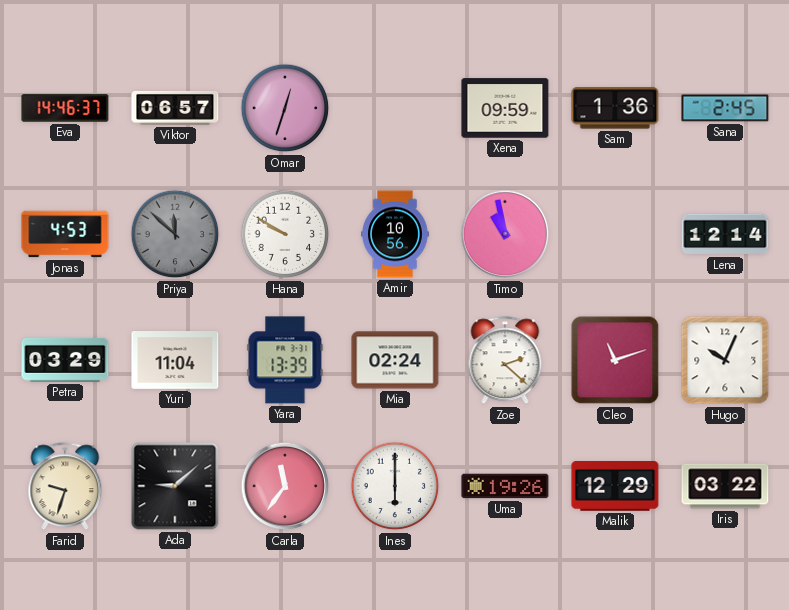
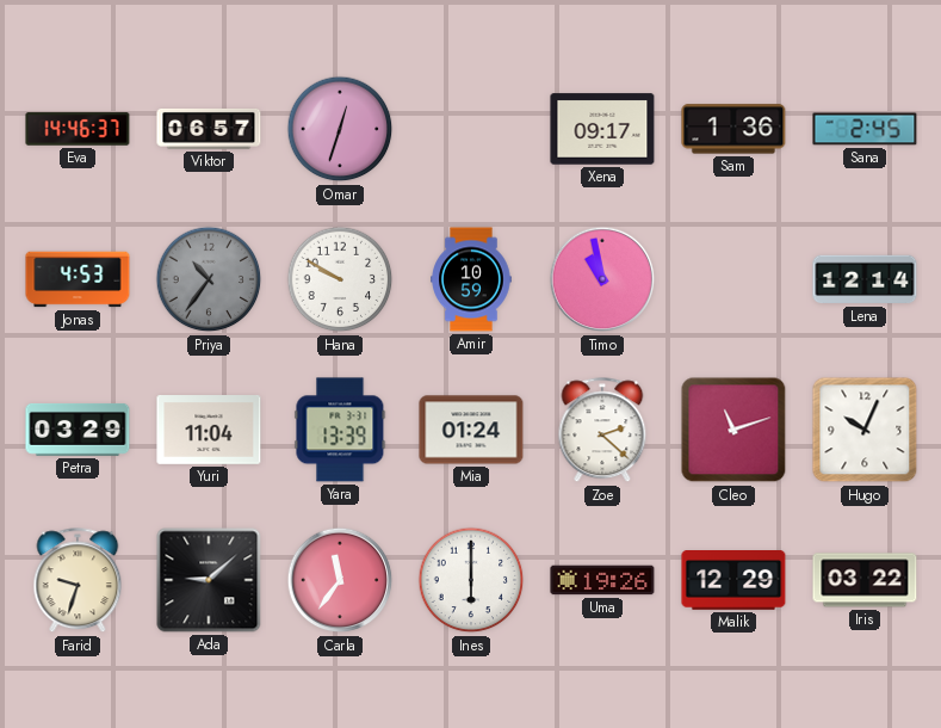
Xena: 09:59 -> 09:17 (602, 129)
Priya: 11:52 -> 10:36 (209, 279)
Amir: 10:56 -> 10:59 (471, 279)
Mia: 02:24 -> 01:24 (471, 430)
